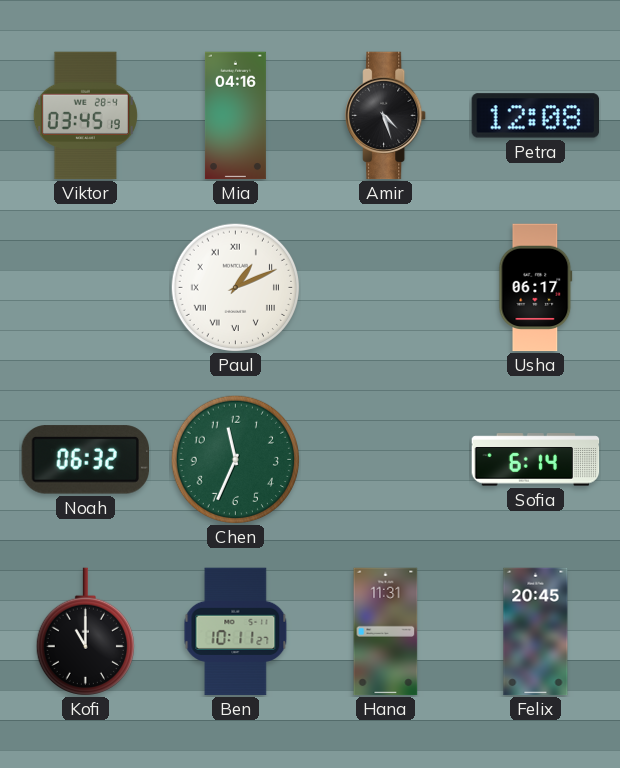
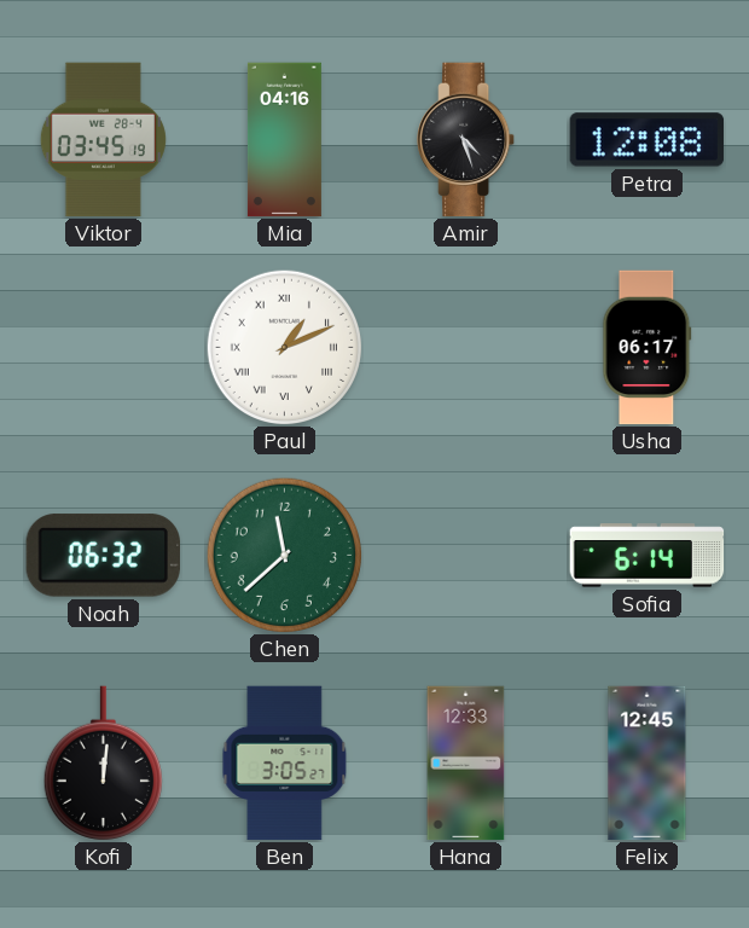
Chen: 11:34 -> 11:38 (284, 555)
Kofi: 11:00 -> 12:01 (103, 764)
Ben: 10:11 -> 3:05 (285, 764)
Hana: 11:31 -> 12:33 (466, 764)
Felix: 20:45 -> 12:45 (648, 764)
